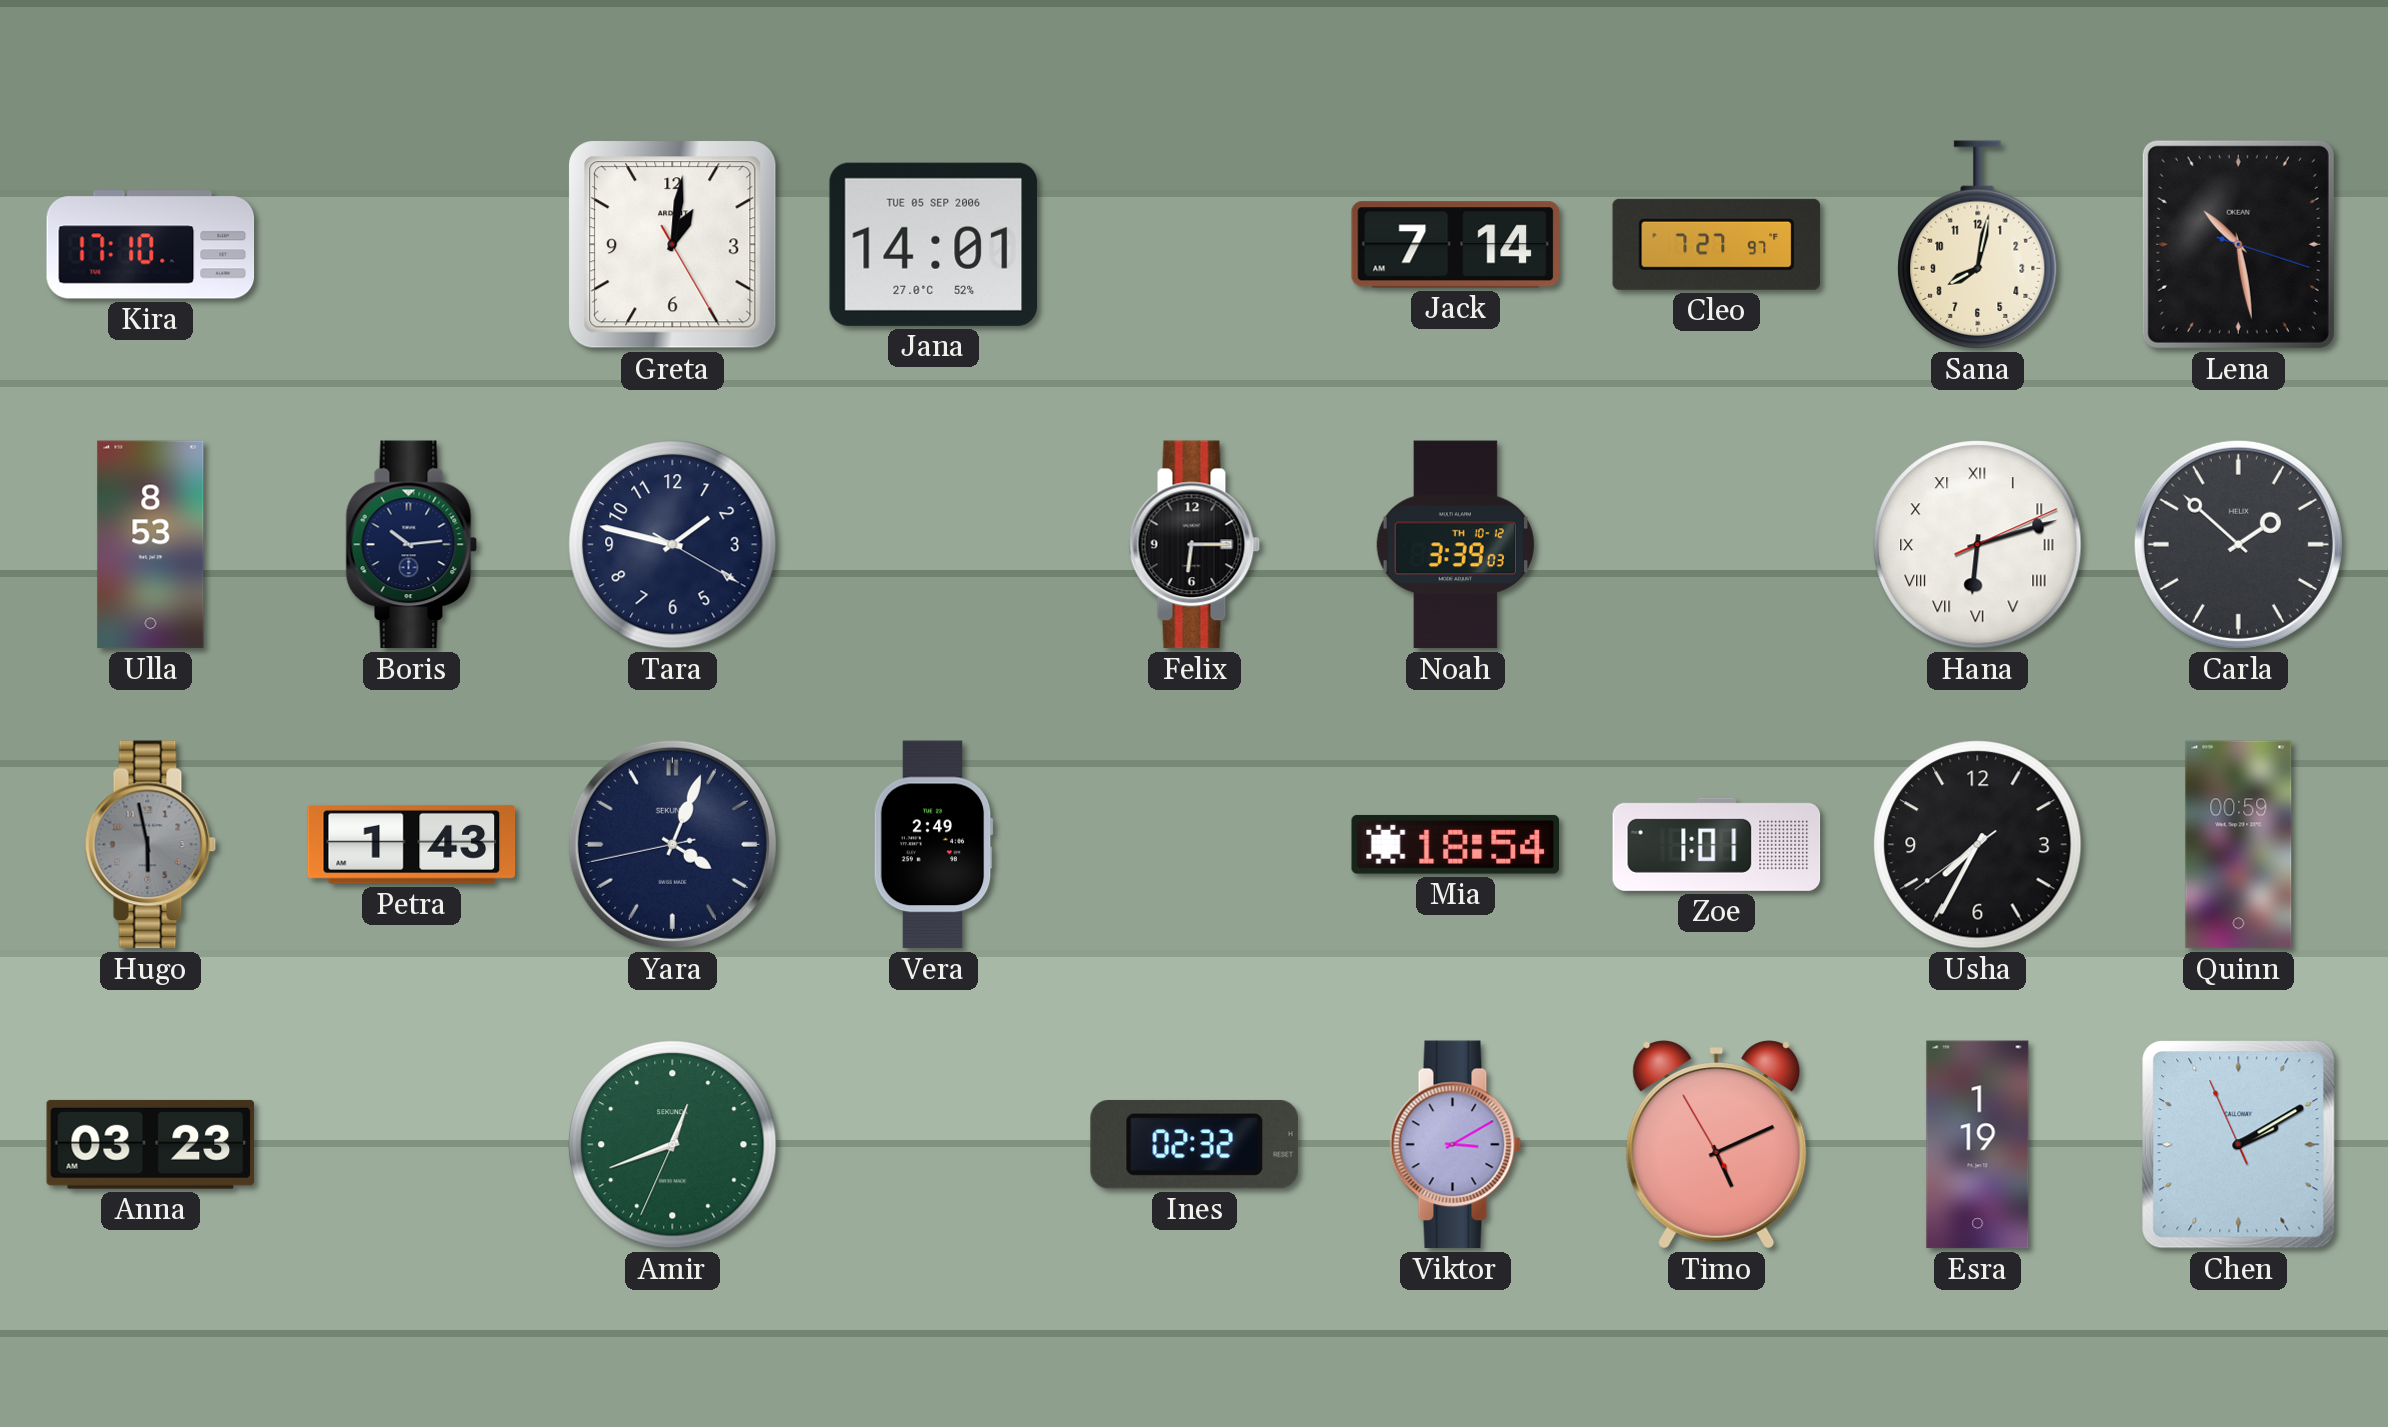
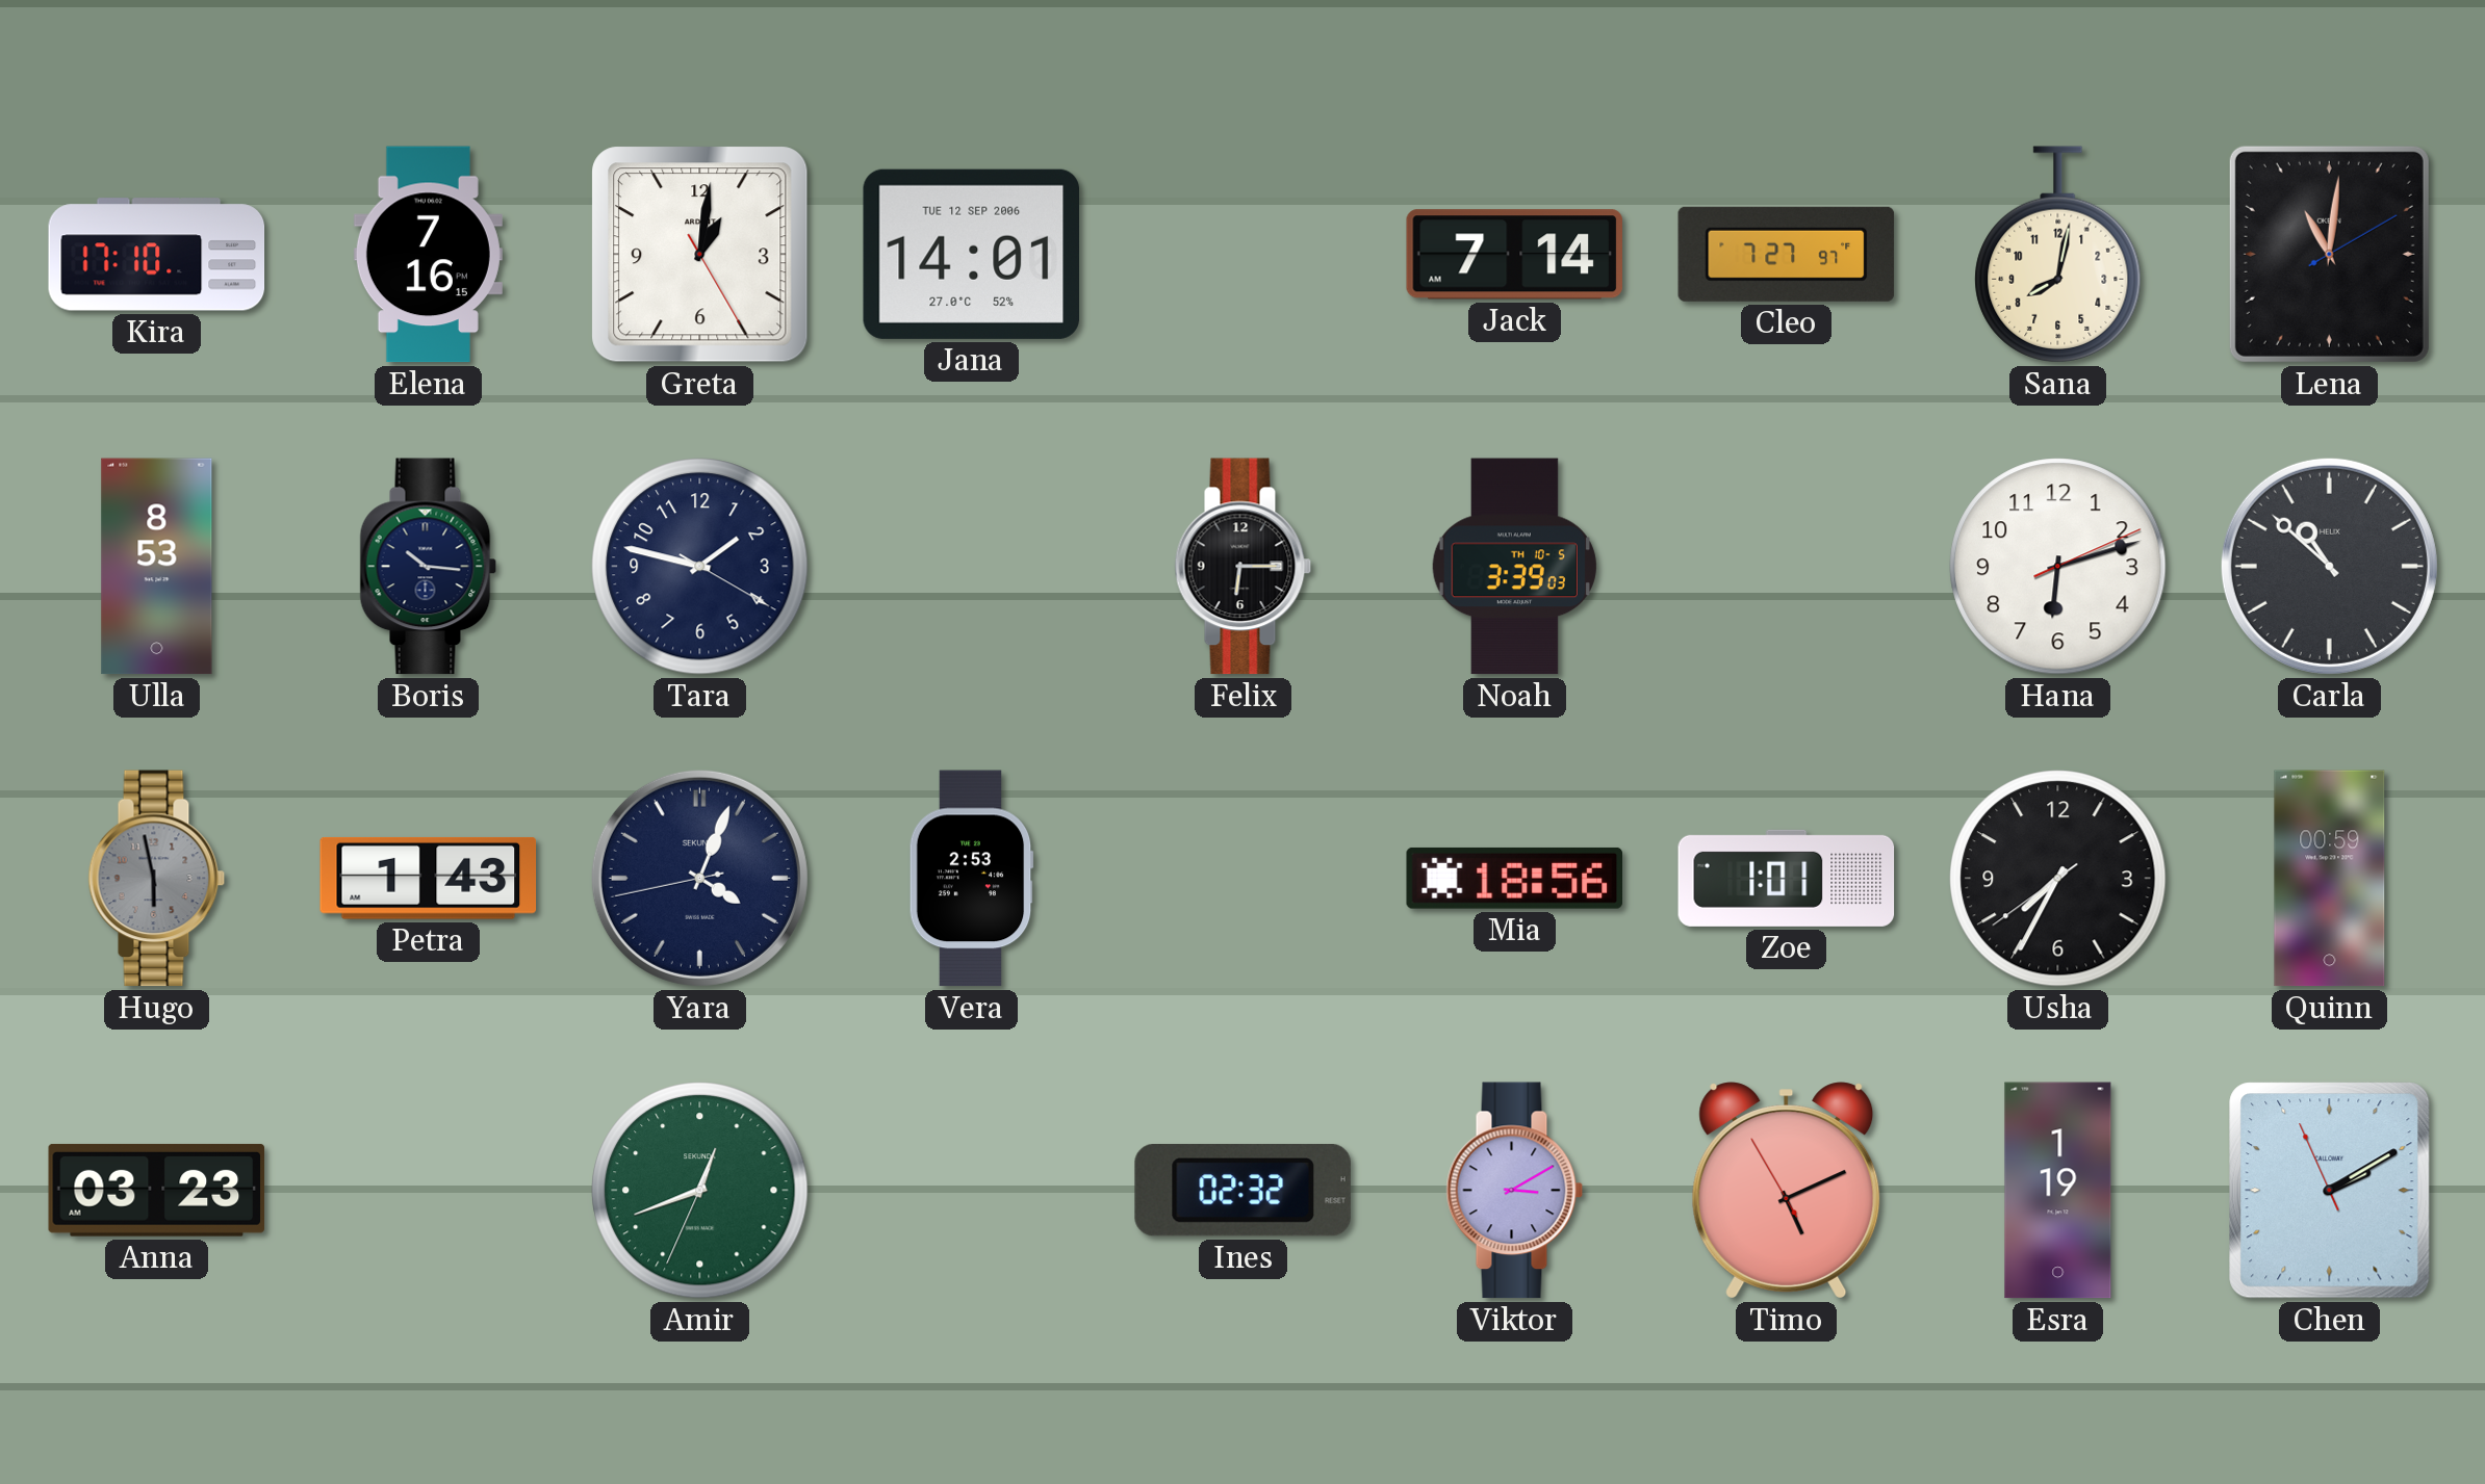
Elena: none -> 7:16 (428, 255)
Jana date: TUE 05 SEP 2006 -> TUE 12 SEP 2006 (971, 254)
Lena: 10:28 -> 11:01 (2329, 254)
Boris: 10:14 -> 10:16 (429, 567)
Noah date: TH 10-12 -> TH 10-5 (1514, 567)
Hana numerals: Roman -> Arabic (2058, 567)
Carla: 1:52 -> 10:52 (2329, 566)
Vera: 2:49 -> 2:53 (971, 879)
Mia: 18:54 -> 18:56 (1514, 878)
